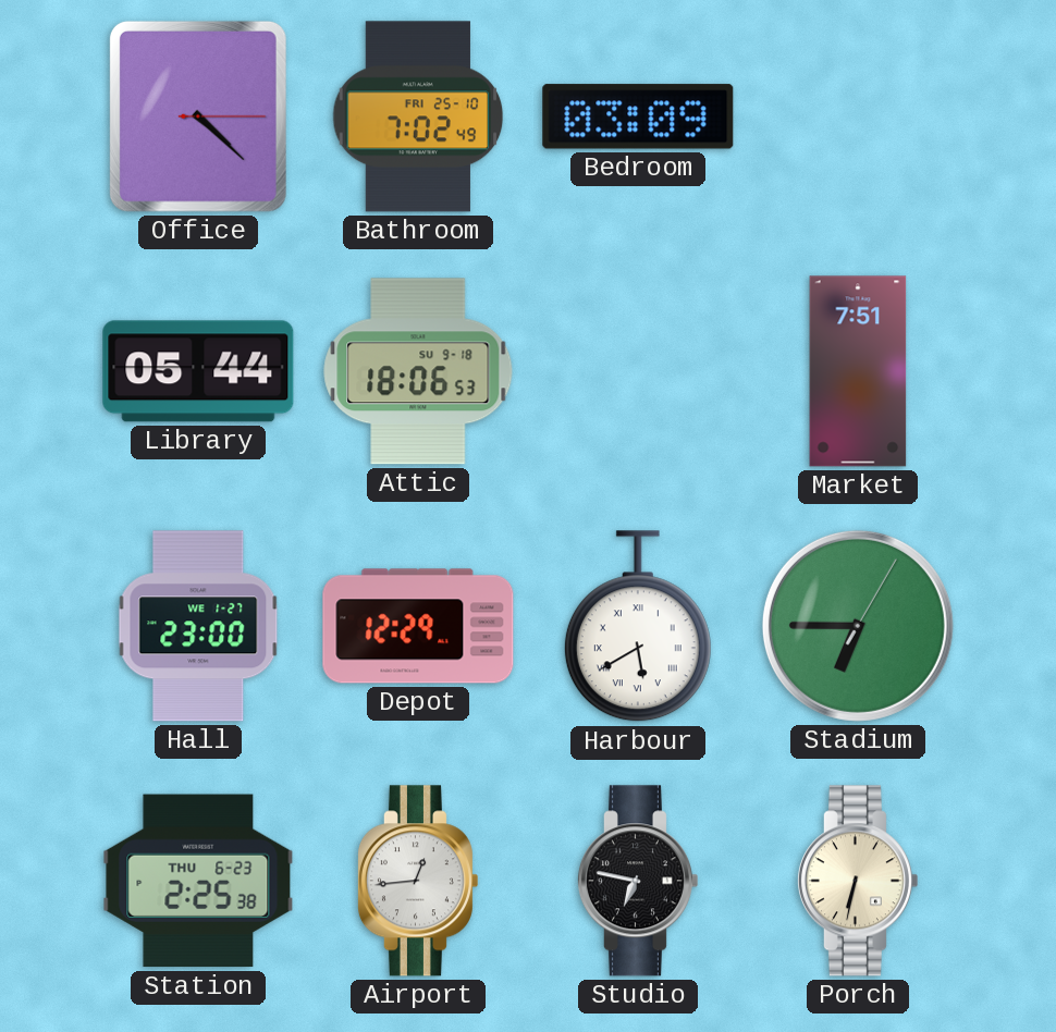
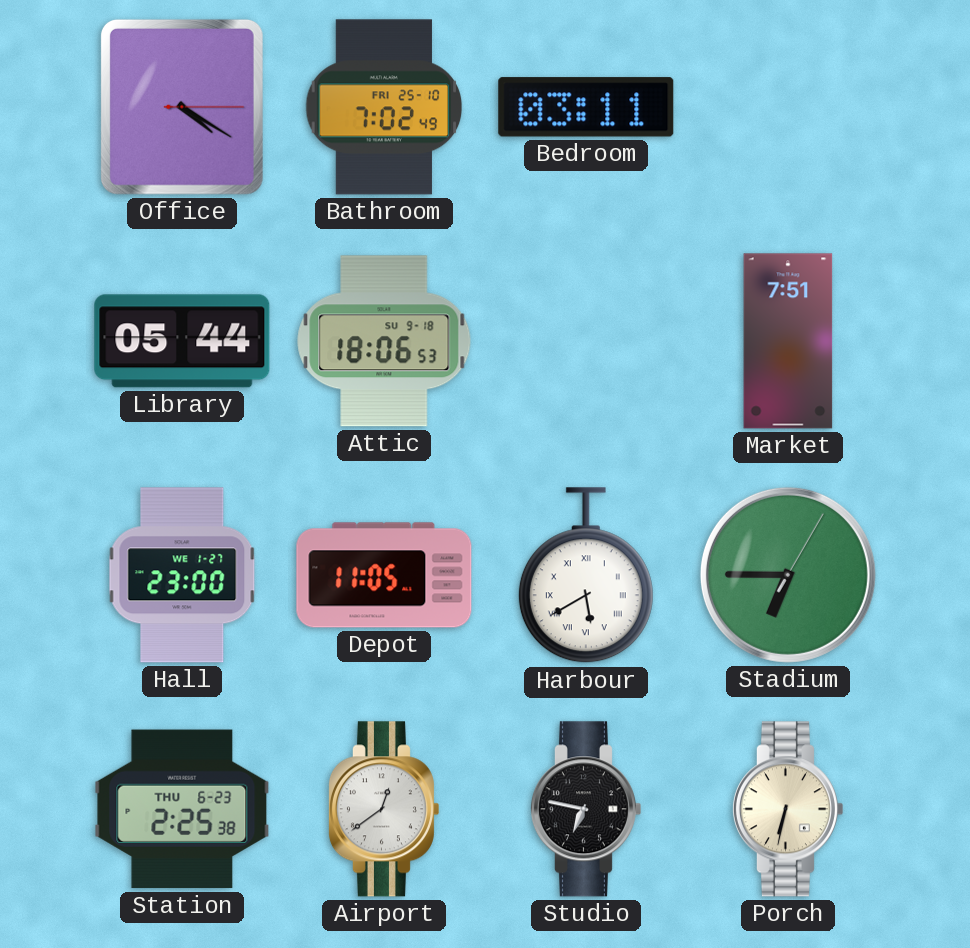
Office: 4:22 -> 4:20 (182, 107)
Bedroom: 03:09 -> 03:11 (586, 107)
Depot: 12:29 -> 11:05 (384, 575)
Airport: 12:44 -> 12:39 (383, 809)
